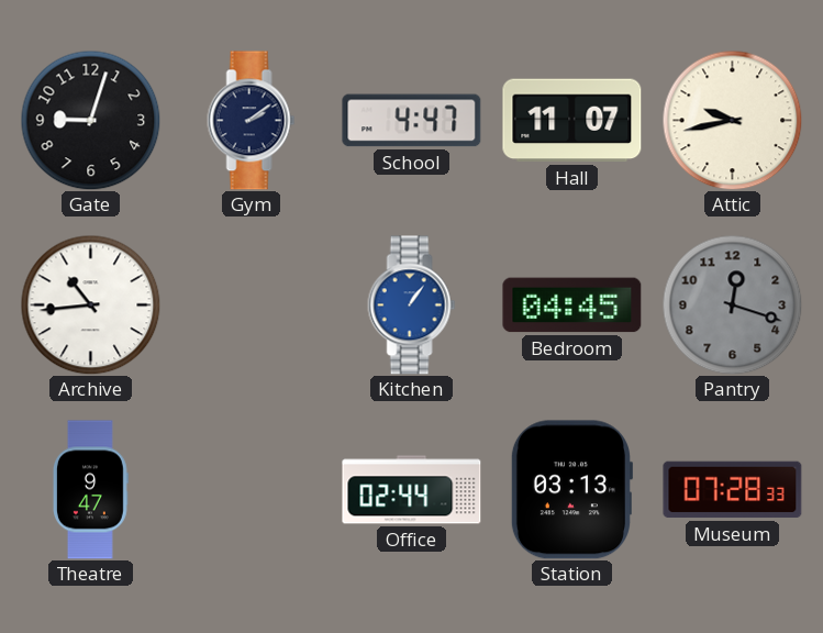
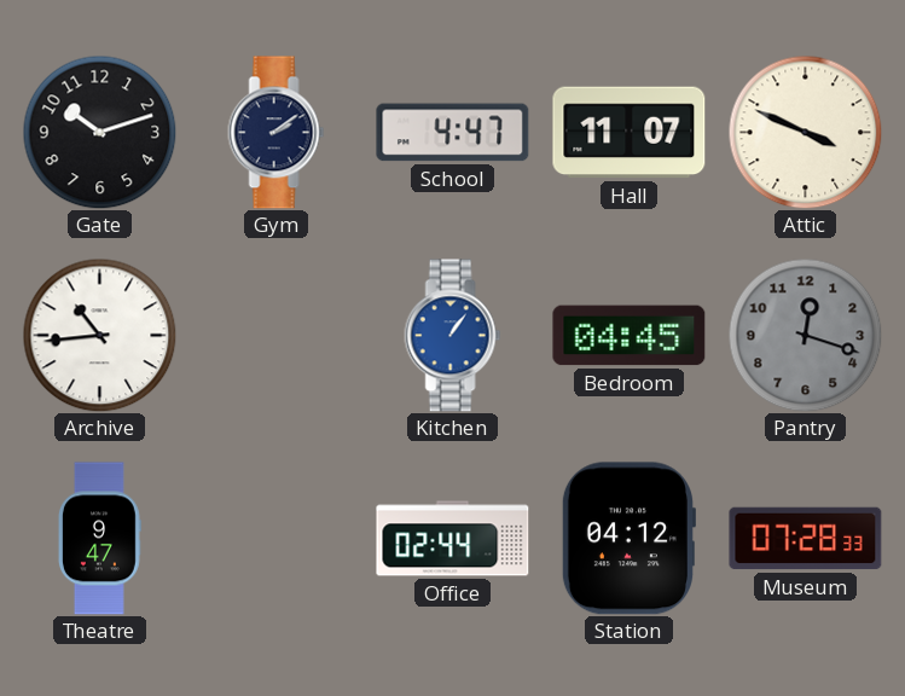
Gate: 9:03 -> 10:12 (99, 132)
Attic: 9:43 -> 3:49 (805, 132)
Station: 03:13 -> 04:12 (627, 539)
